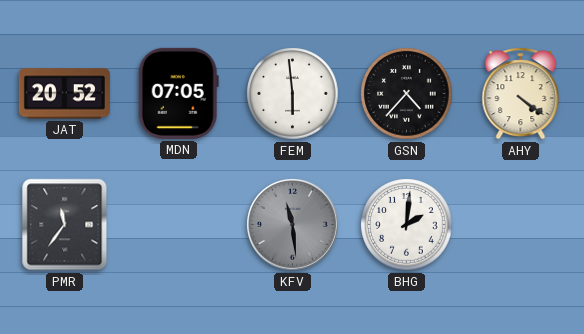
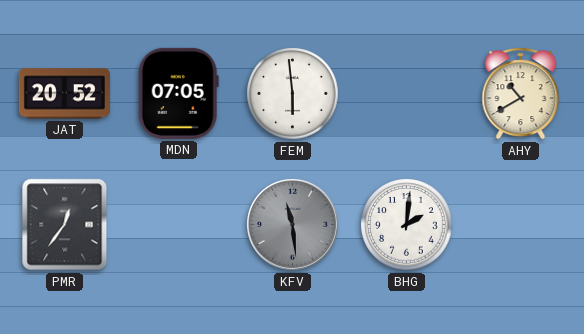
GSN: 4:37 -> none (407, 94)
AHY: 4:21 -> 10:40 (521, 94)
PMR: 11:36 -> 12:36 (65, 225)
